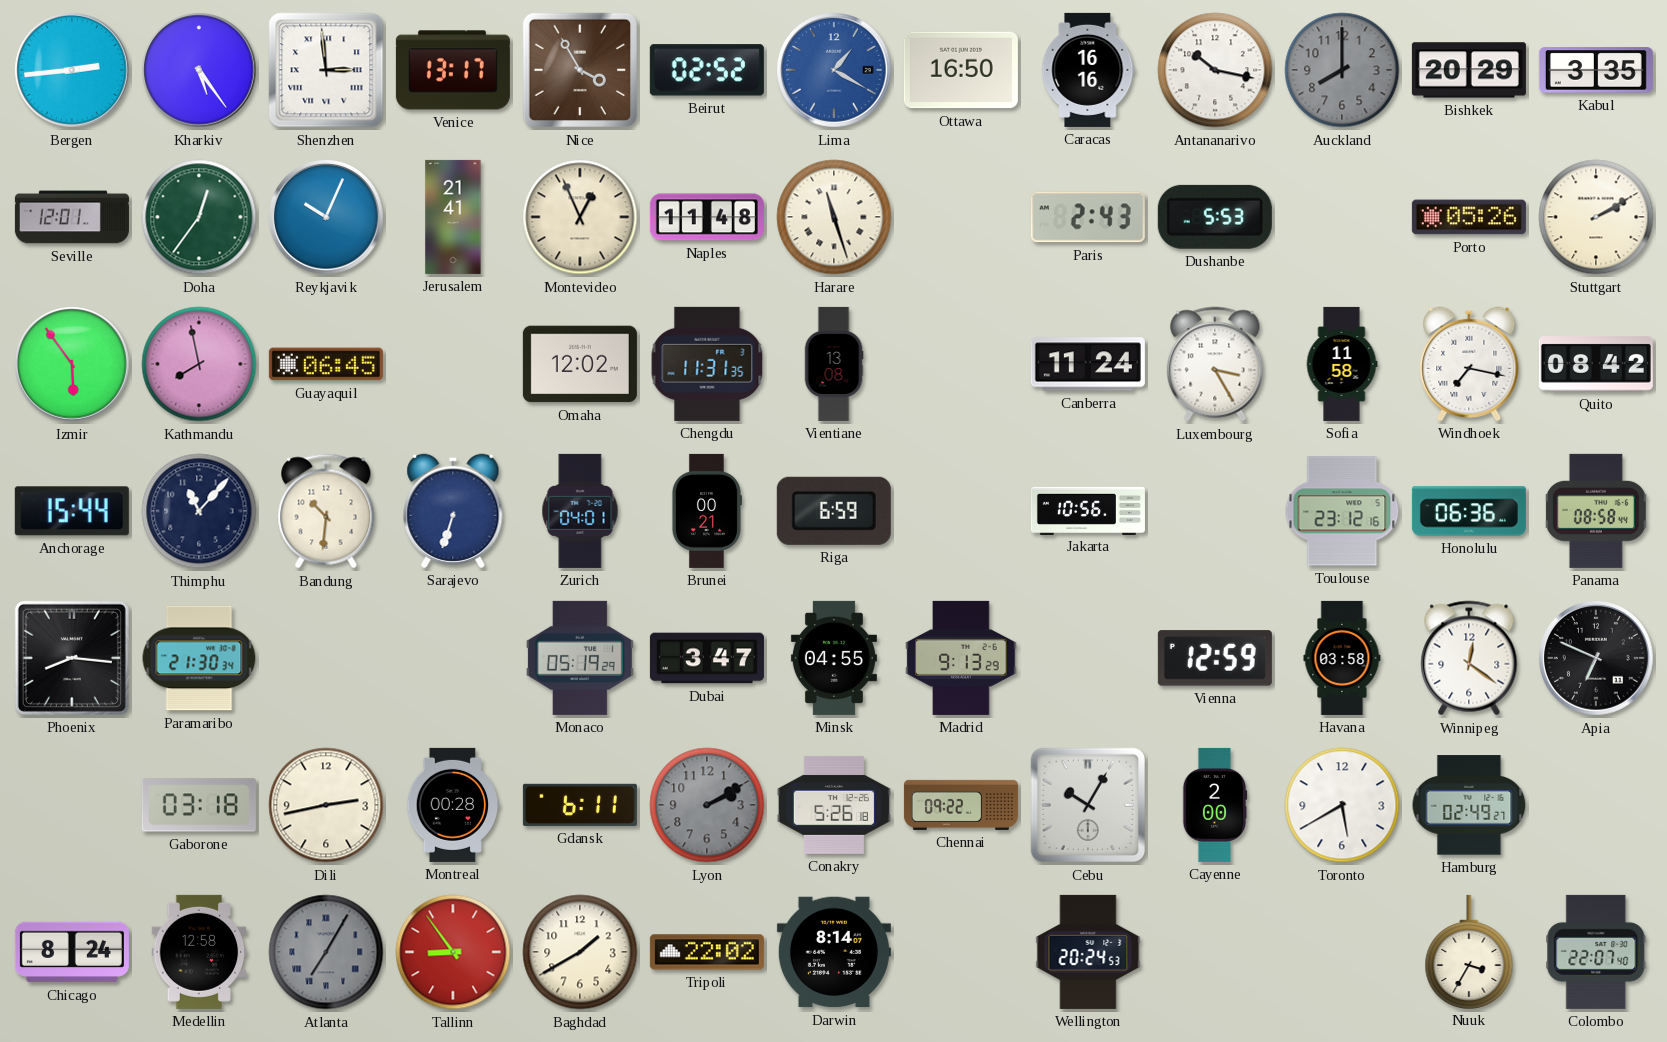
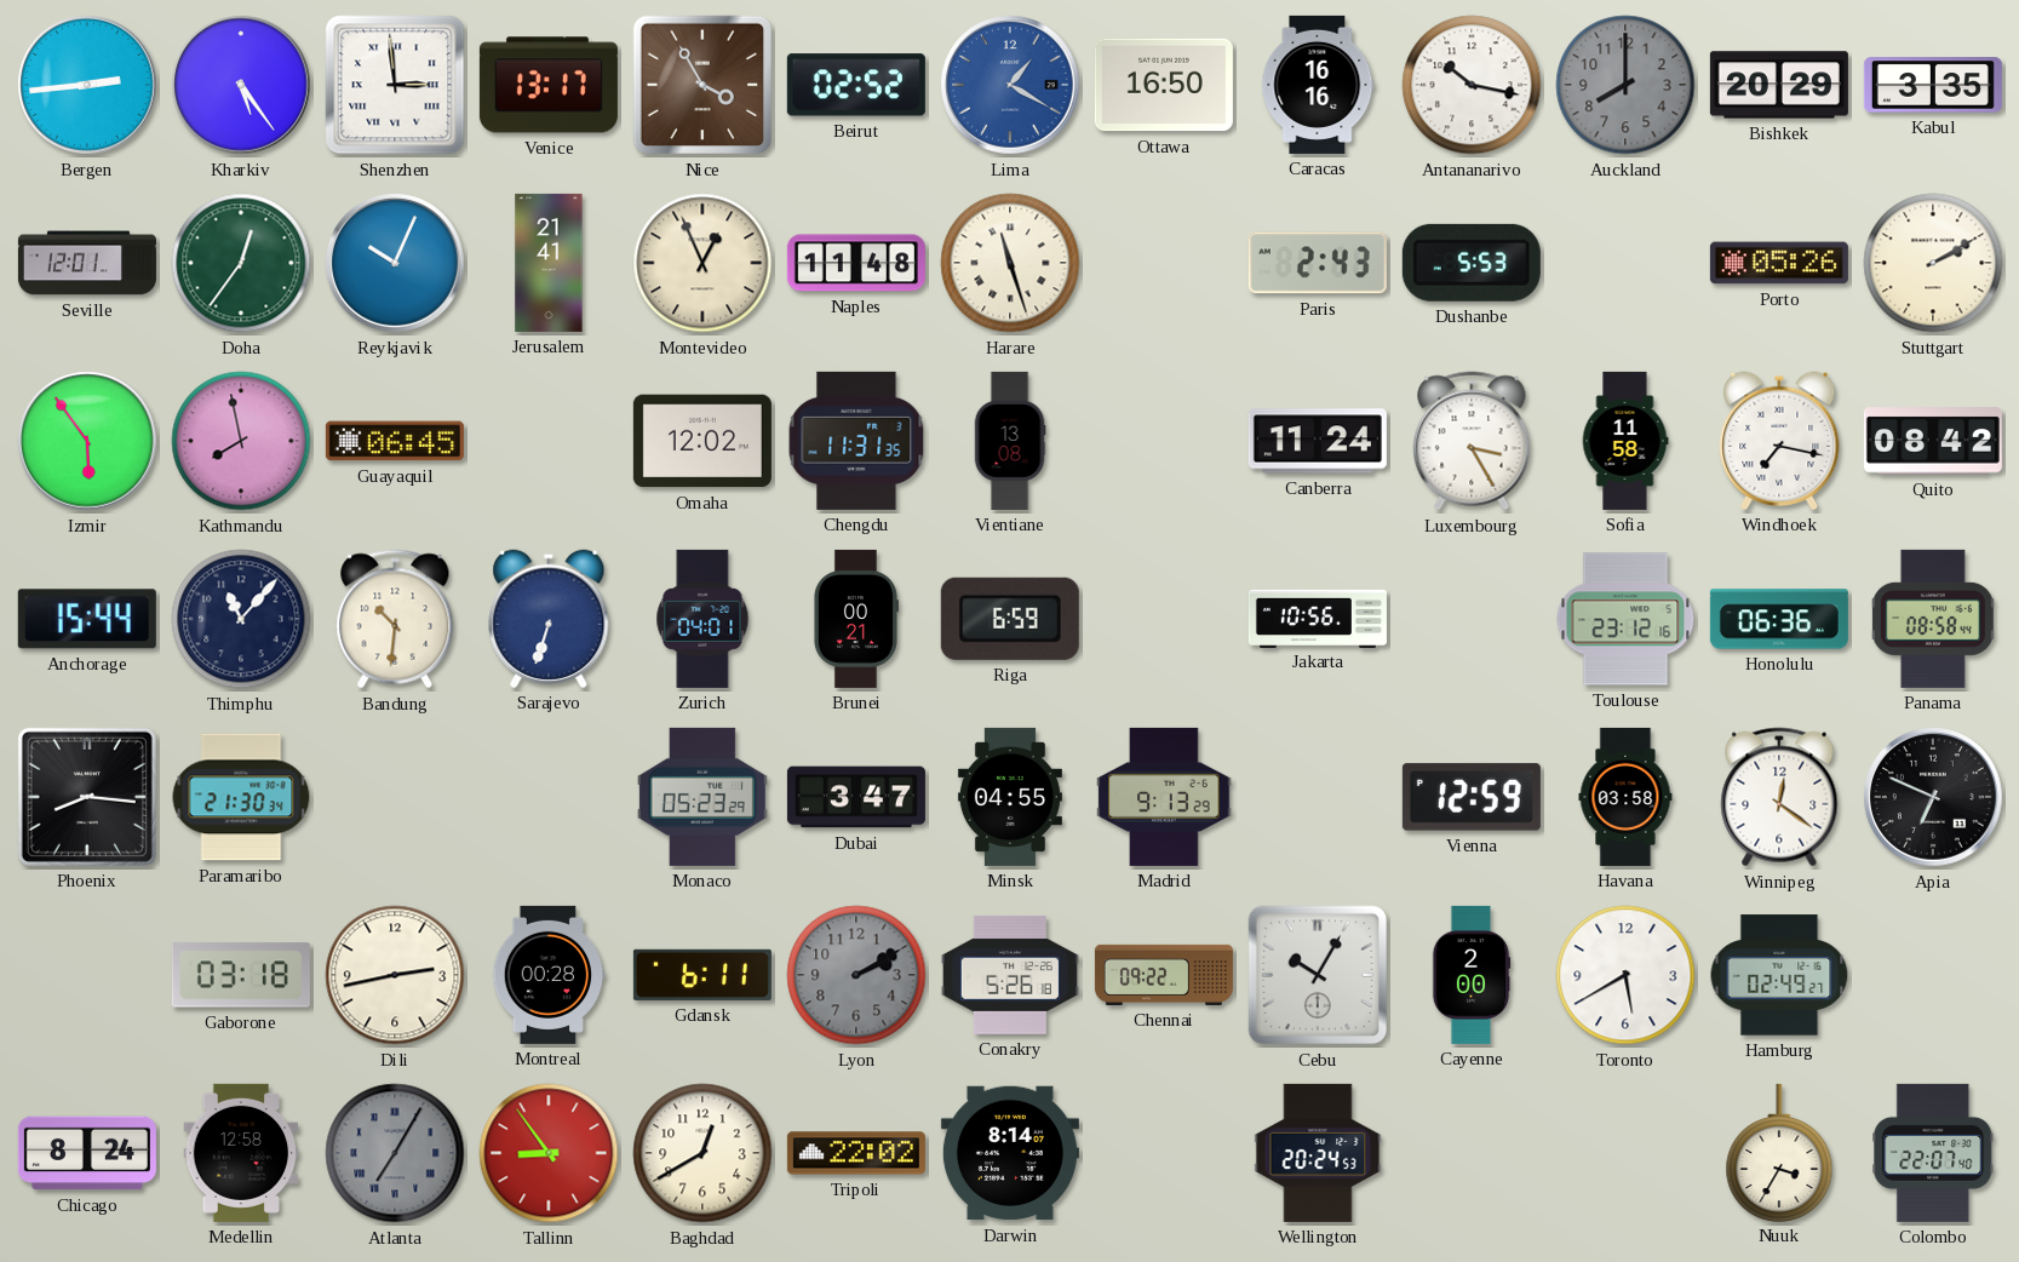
Monaco: 05:19 -> 05:23 (702, 797)
Baghdad: 1:40 -> 12:40 (702, 1153)
